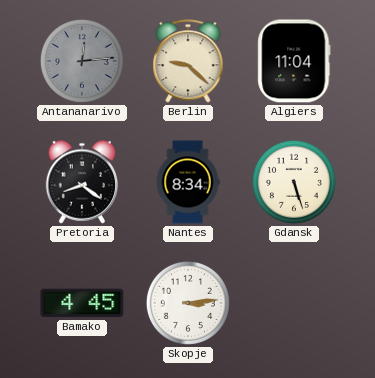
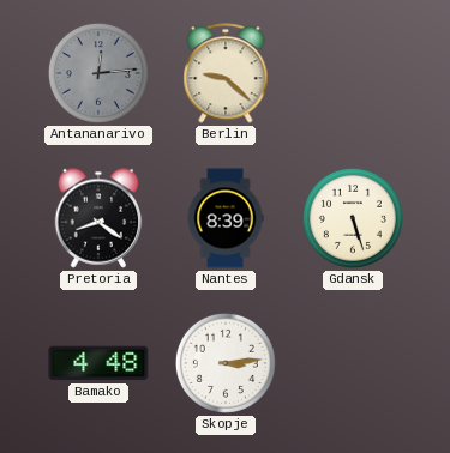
Algiers: 11:04 -> none (294, 61)
Nantes: 8:34 -> 8:39 (226, 218)
Bamako: 4:45 -> 4:48 (98, 363)
